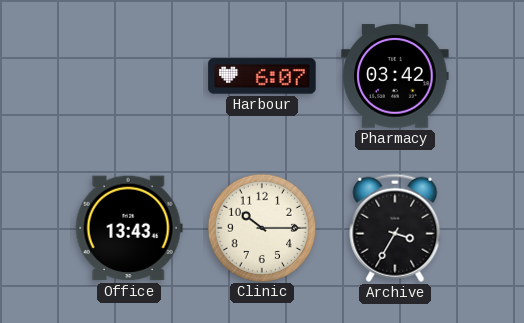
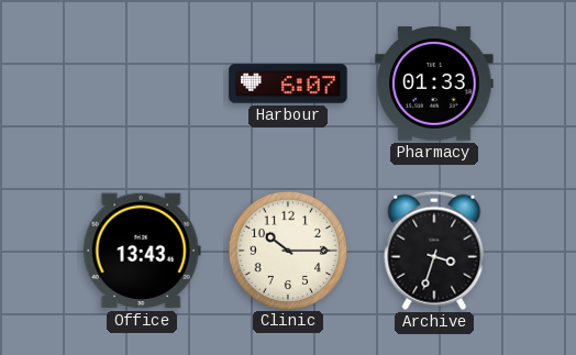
Pharmacy: 03:42 -> 01:33 (434, 84)
Archive: 3:35 -> 3:33 (434, 251)
